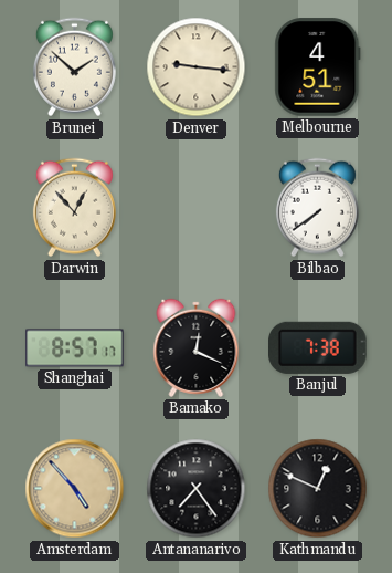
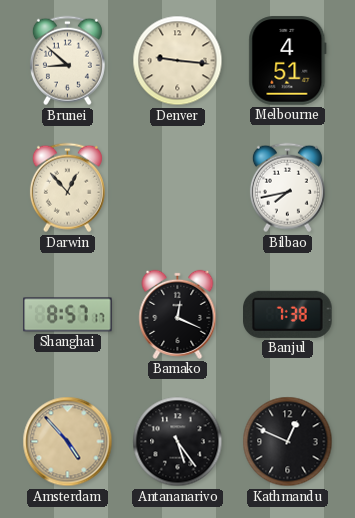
Brunei: 1:52 -> 8:52 (67, 61)
Bilbao: 7:39 -> 7:43 (287, 188)
Antananarivo: 7:24 -> 5:24 (178, 442)
